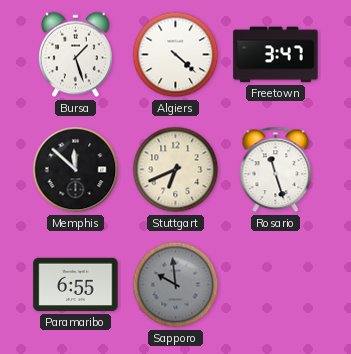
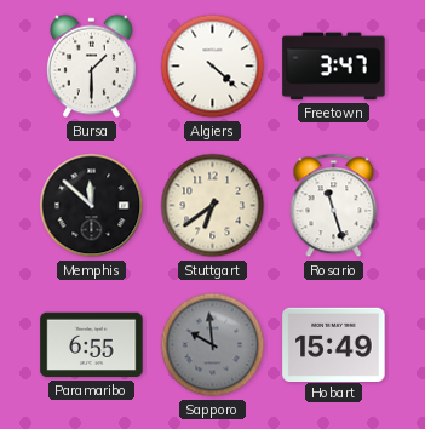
Bursa: 1:27 -> 1:30 (92, 67)
Stuttgart: 6:41 -> 6:39 (213, 206)
Hobart: none -> 15:49 (334, 344)
